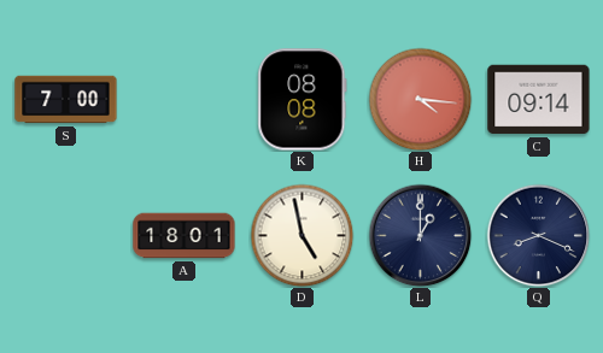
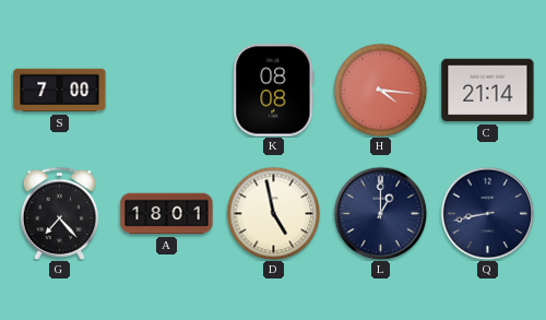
C: 09:14 -> 21:14 (488, 91)
G: none -> 7:23 (60, 213)
Q: 8:19 -> 8:43 (487, 213)
